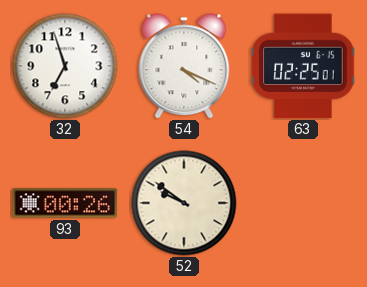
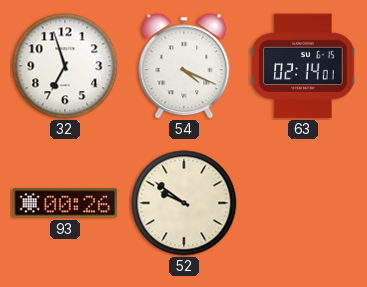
63: 02:25 -> 02:14 (303, 66)
